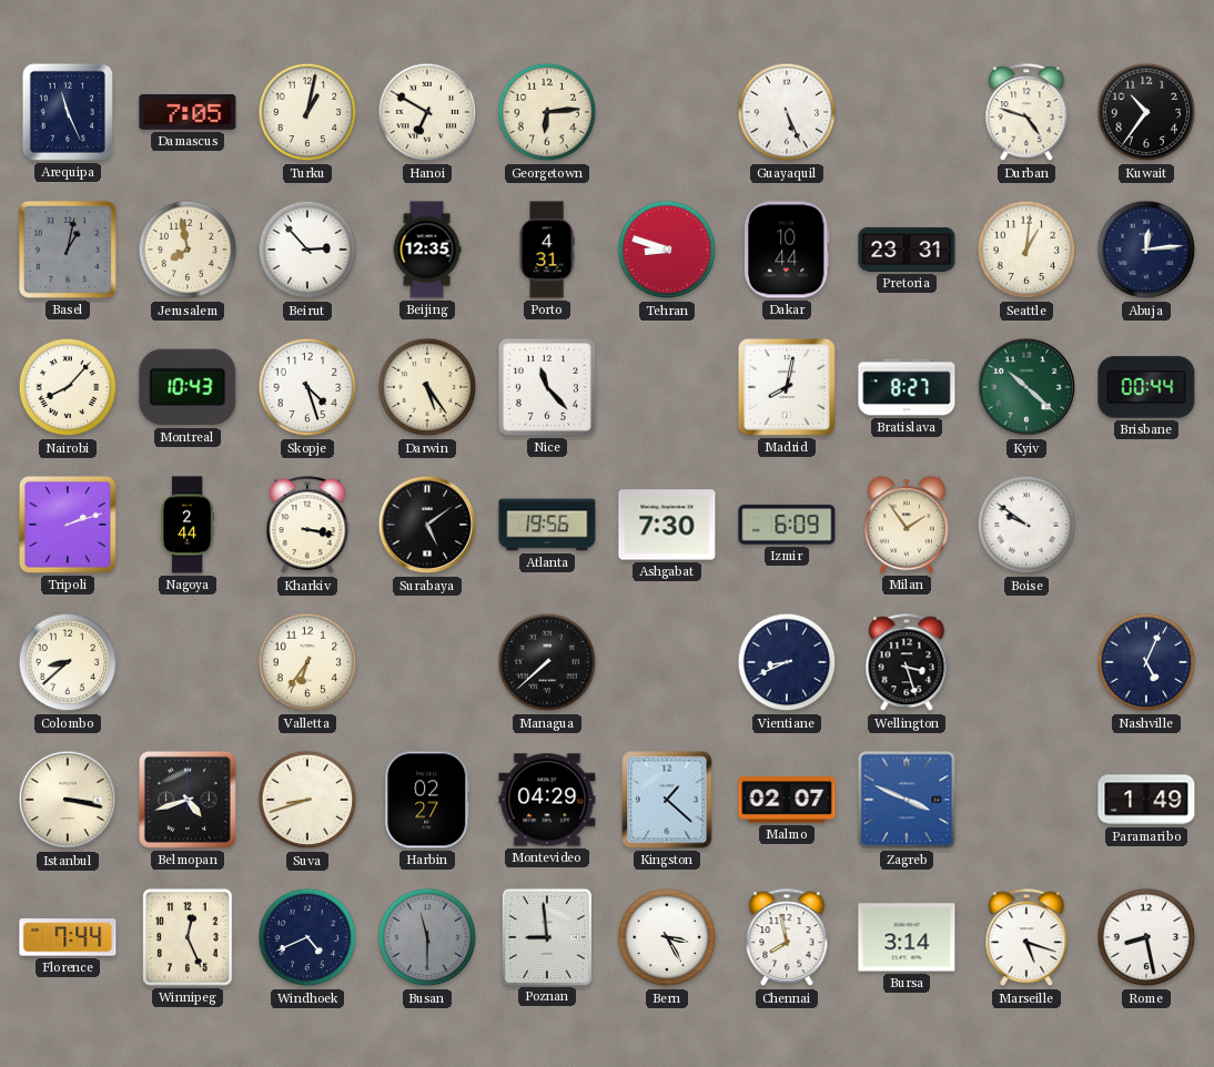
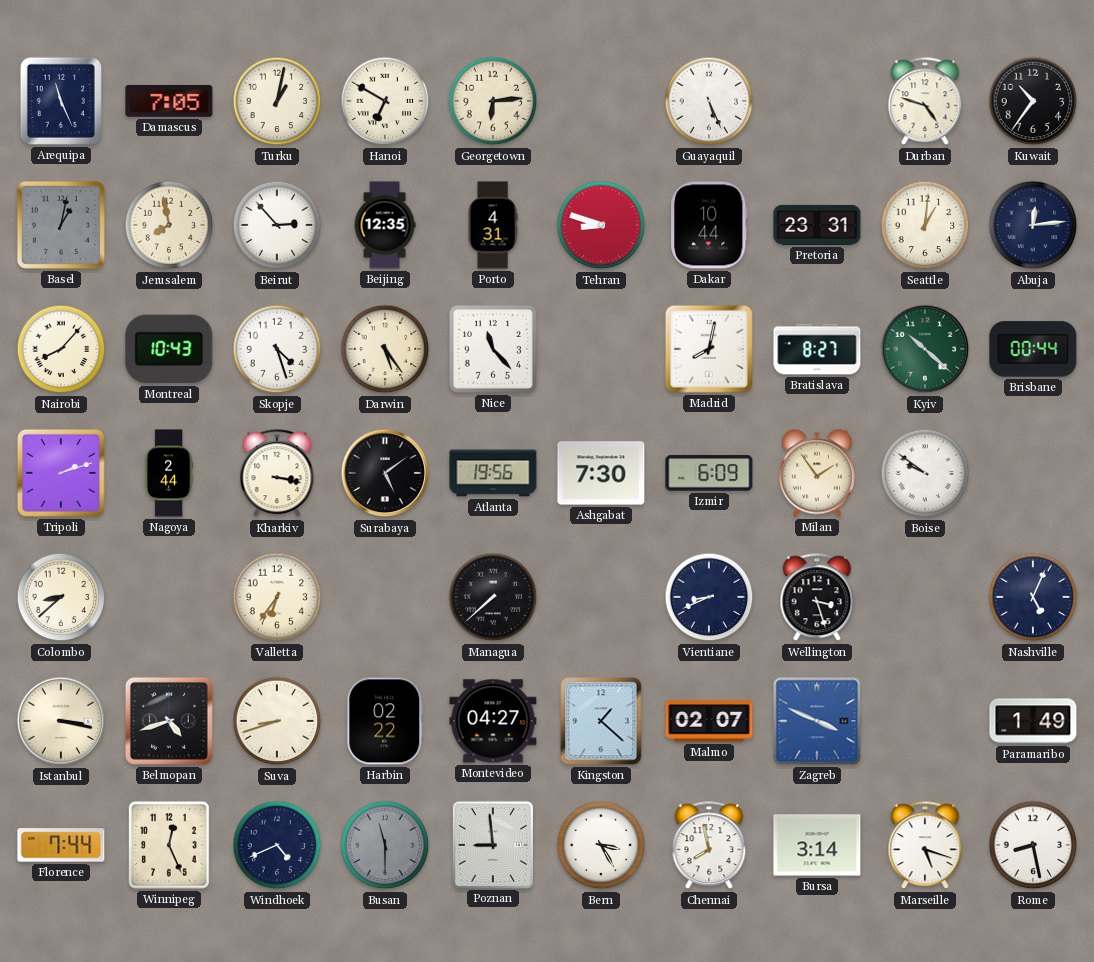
Harbin: 02:27 -> 02:22 (385, 721)
Montevideo: 04:29 -> 04:27 (493, 721)
